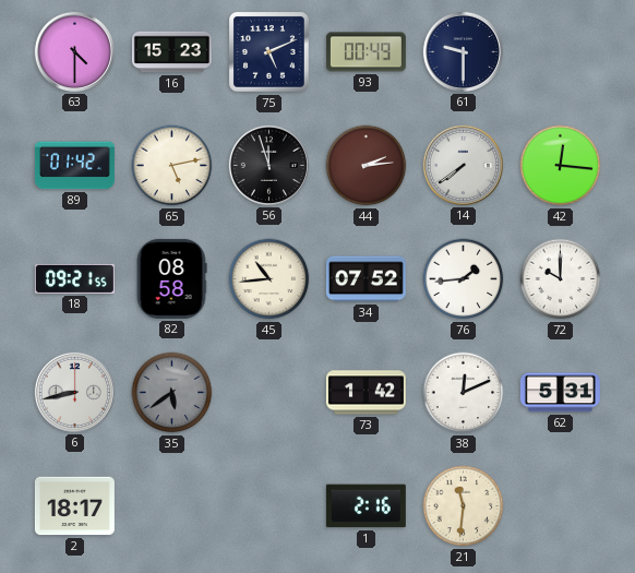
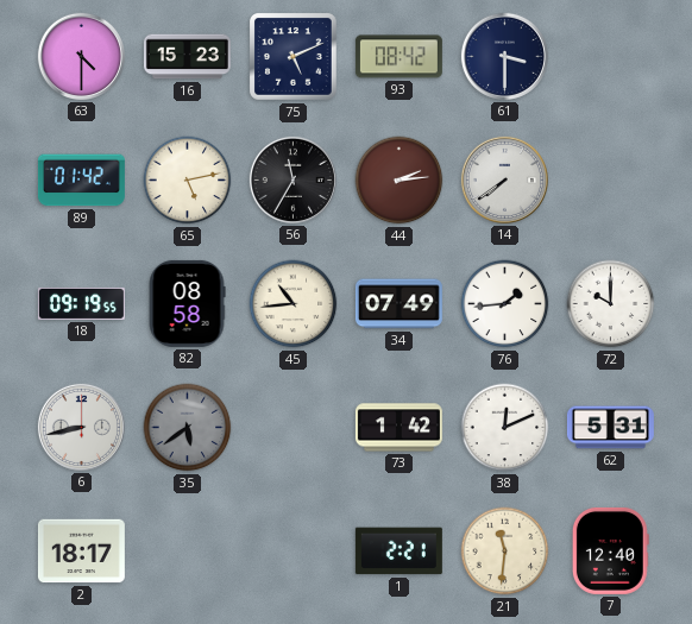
93: 00:49 -> 08:42 (398, 57)
61: 9:30 -> 3:30 (504, 56)
56: 11:57 -> 11:35 (292, 179)
42: 12:16 -> none (561, 166)
18: 09:21 -> 09:19 (81, 303)
34: 07:52 -> 07:49 (398, 304)
1: 2:16 -> 2:21 (398, 551)
7: none -> 12:40 (610, 550)
